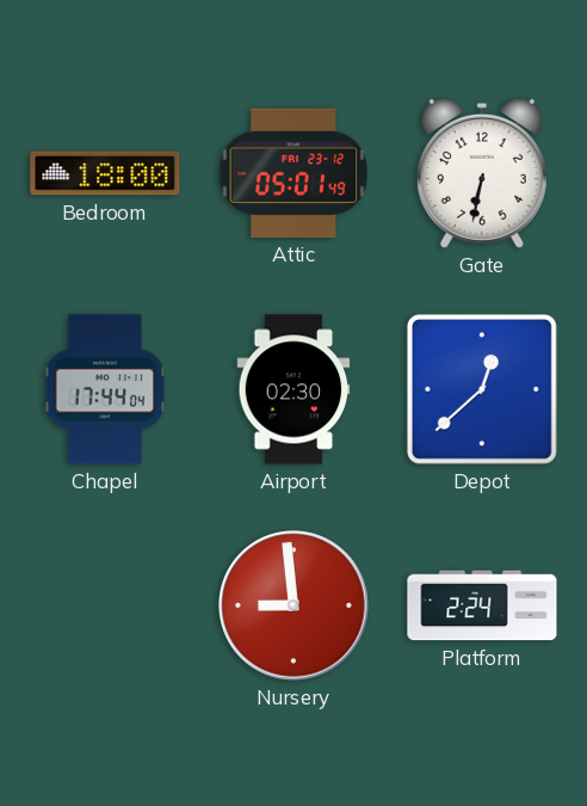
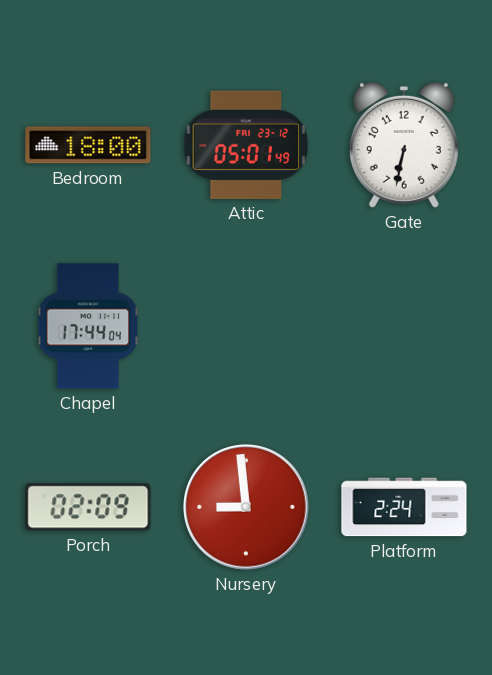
Airport: 02:30 -> none (293, 389)
Depot: 12:38 -> none (482, 389)
Porch: none -> 02:09 (88, 507)
